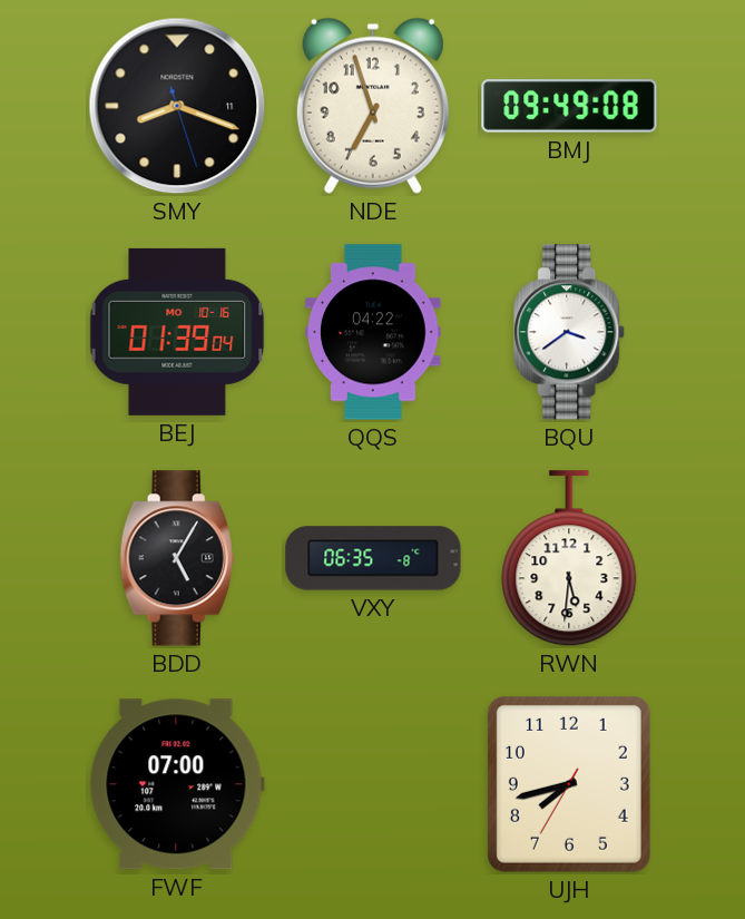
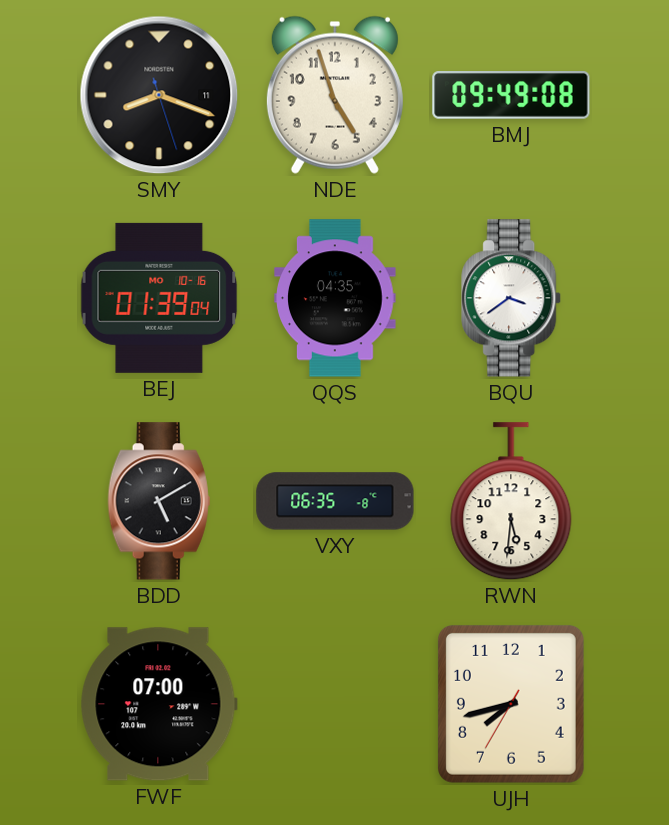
NDE: 6:57 -> 4:57 (335, 95)
QQS: 04:22 -> 04:35 (335, 298)
BDD: 5:05 -> 5:10 (159, 501)
